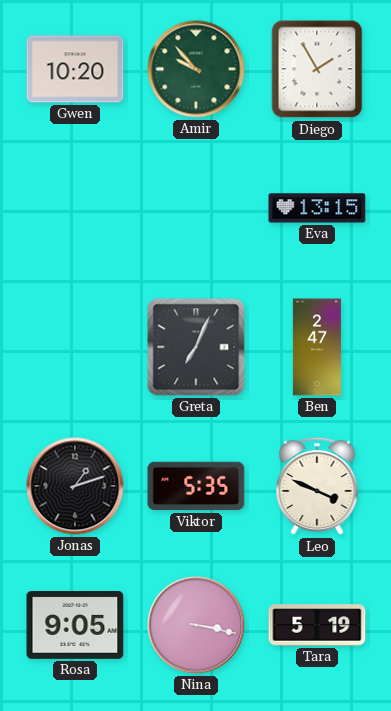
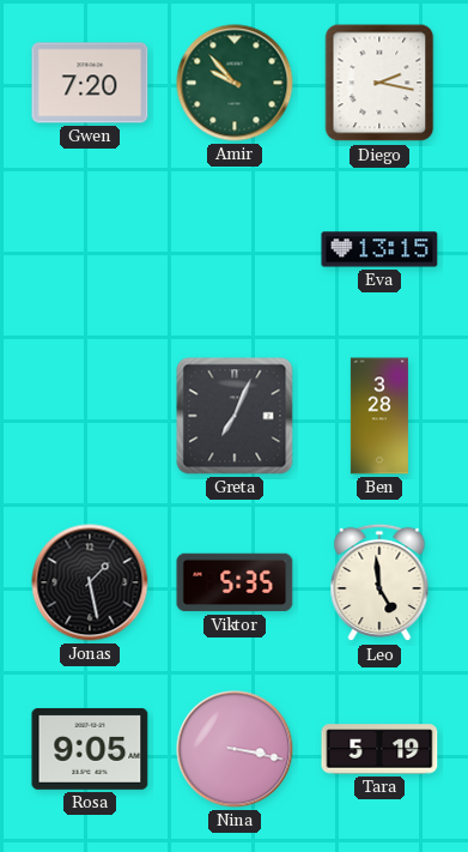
Gwen: 10:20 -> 7:20 (90, 83)
Diego: 1:55 -> 2:17 (379, 83)
Ben: 2:47 -> 3:28 (379, 416)
Jonas: 1:12 -> 1:28 (90, 582)
Leo: 3:49 -> 4:59 (379, 582)
